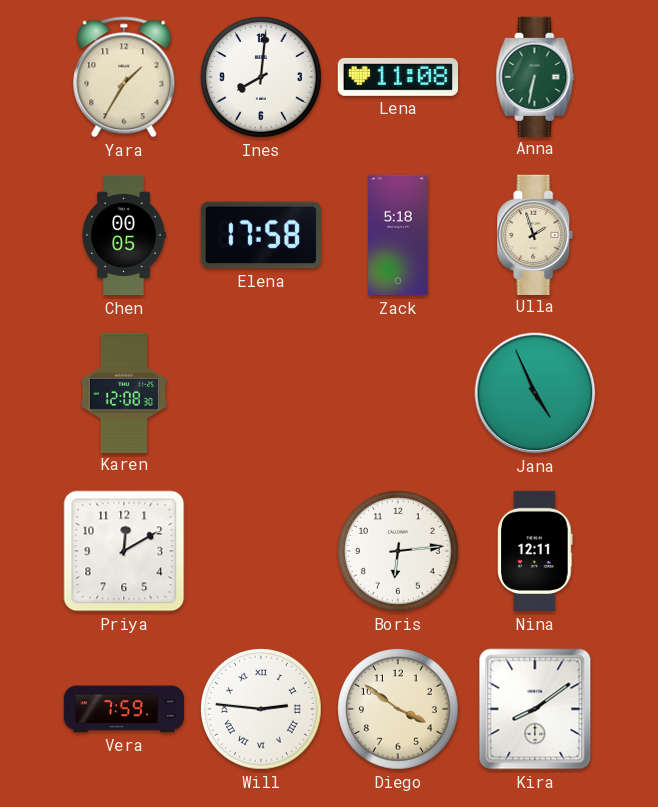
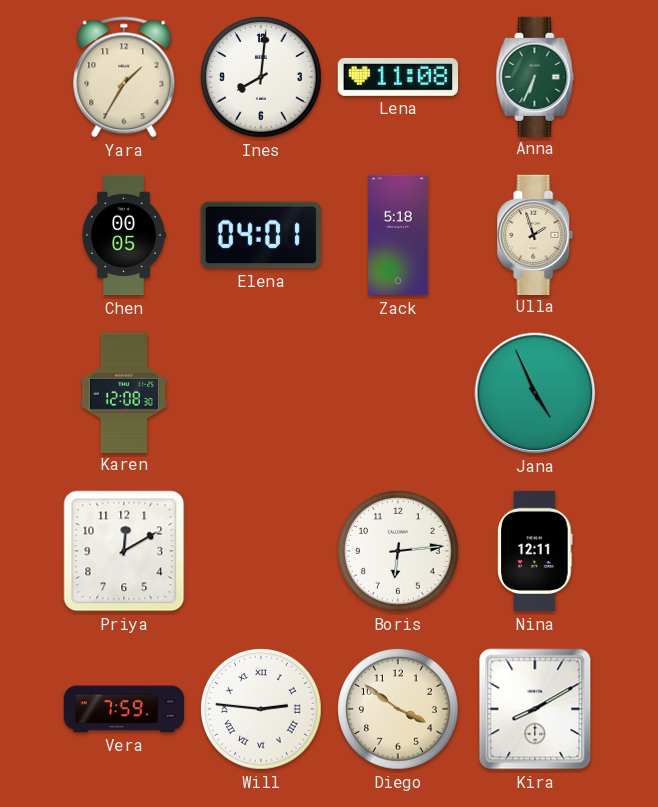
Anna: 6:32 -> 6:34 (535, 76)
Elena: 17:58 -> 04:01 (261, 235)
Kira: 8:09 -> 8:10 (535, 709)
